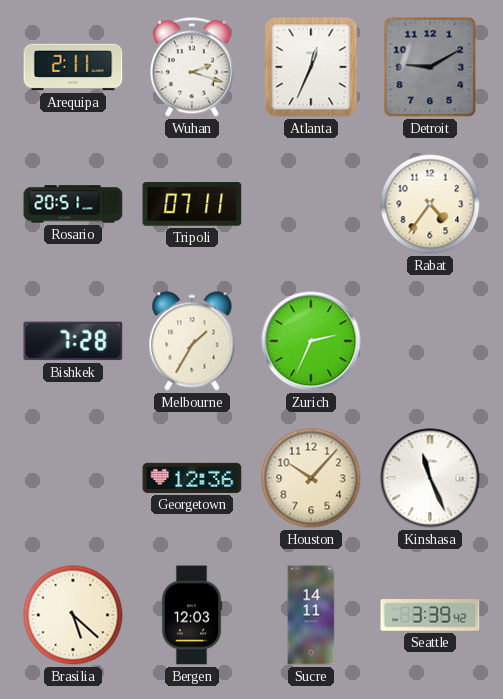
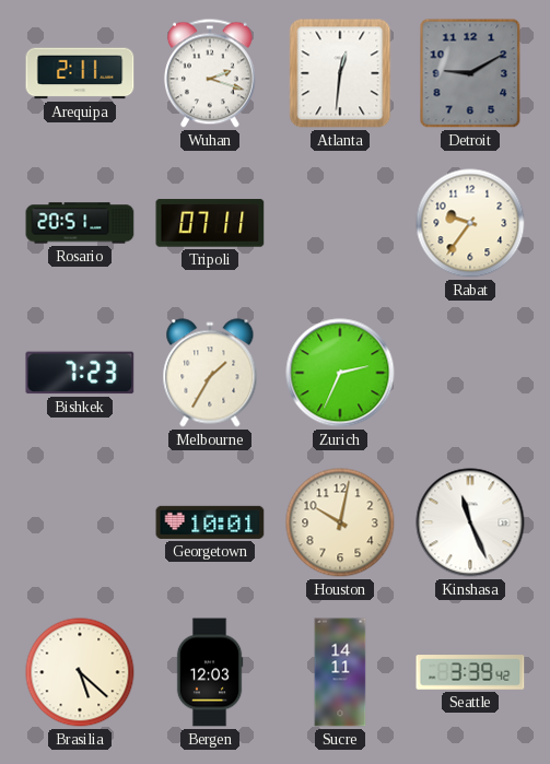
Atlanta: 12:34 -> 12:31 (340, 73)
Rabat: 4:36 -> 9:36 (470, 223)
Bishkek: 7:28 -> 7:23 (80, 373)
Georgetown: 12:36 -> 10:01 (210, 522)
Houston: 10:07 -> 10:02 (340, 522)
